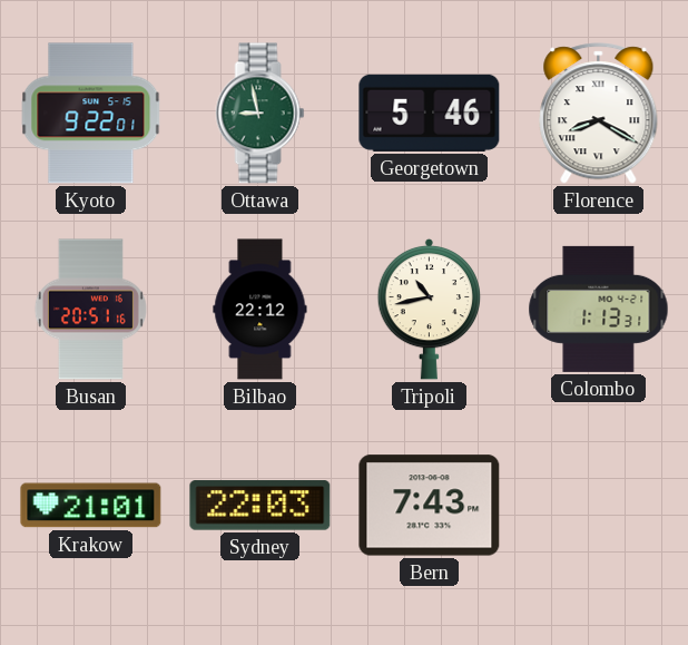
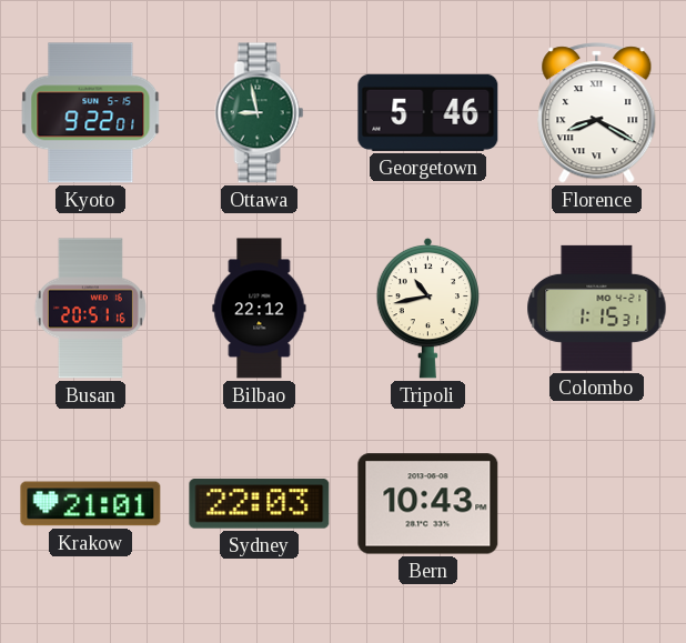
Colombo: 1:13 -> 1:15 (597, 308)
Bern: 7:43 -> 10:43 (428, 504)
